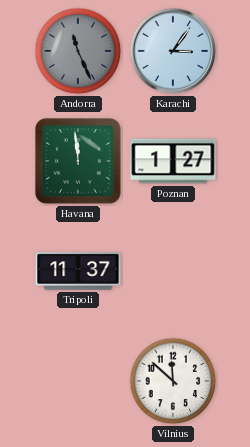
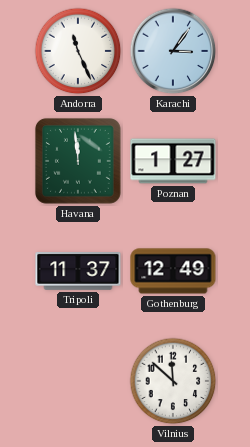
Andorra dial: grey -> white (78, 51)
Gothenburg: none -> 12:49 (173, 271)
